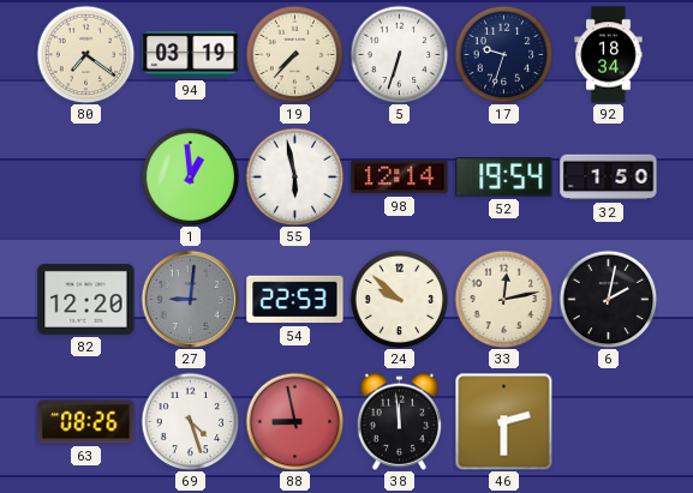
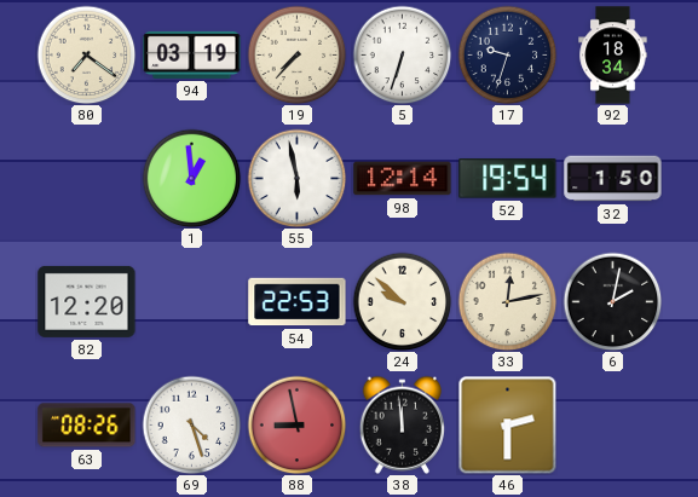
27: 9:01 -> none (190, 299)
